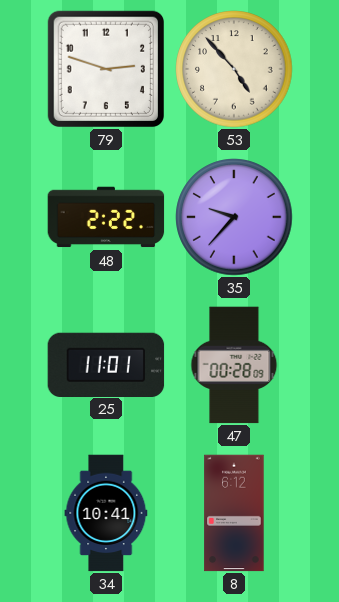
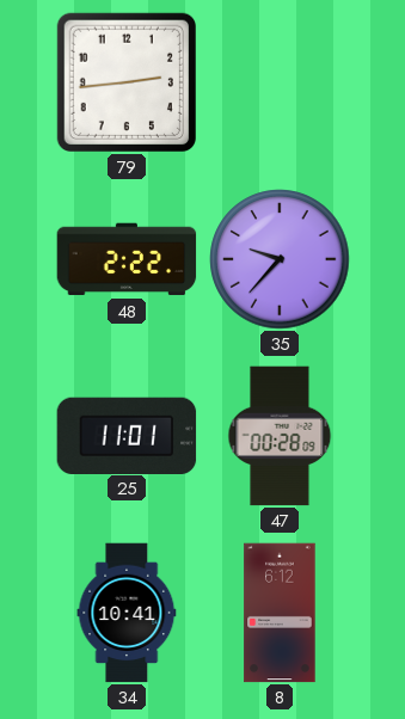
79: 2:48 -> 2:44 (125, 81)
53: 4:53 -> none (234, 69)
